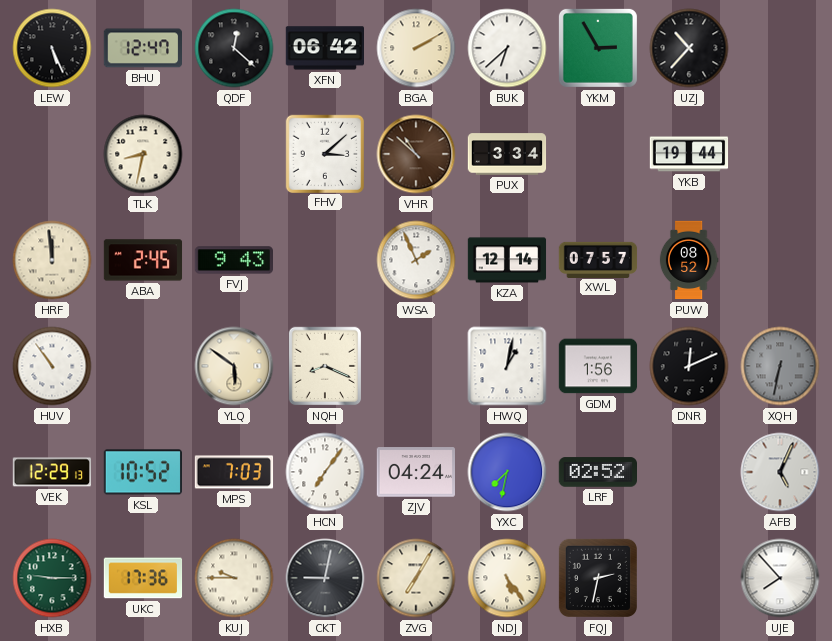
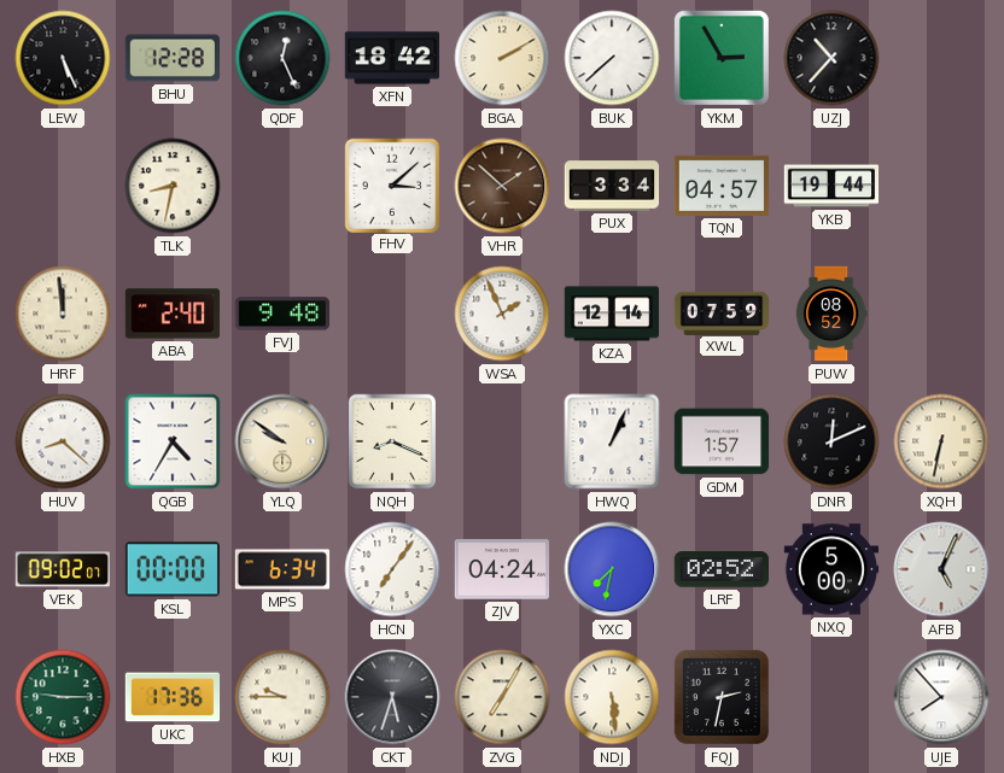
BHU: 12:47 -> 12:28 (171, 58)
QDF: 12:22 -> 12:26 (282, 58)
XFN: 06:42 -> 18:42 (391, 58)
BUK: 6:38 -> 7:38 (612, 58)
VHR: 10:52 -> 1:52 (502, 186)
TQN: none -> 04:57 (720, 186)
ABA: 2:45 -> 2:40 (173, 314)
FVJ: 9:43 -> 9:48 (281, 314)
XWL: 07:57 -> 07:59 (722, 312)
HUV: 10:54 -> 8:22 (63, 441)
QGB: none -> 4:35 (173, 441)
YLQ: 5:51 -> 9:51 (282, 441)
HWQ: 1:02 -> 1:04 (612, 441)
GDM: 1:56 -> 1:57 (722, 441)
XQH dial: grey -> cream (941, 441)
VEK: 12:29 -> 09:02 (62, 569)
KSL: 10:52 -> 00:00 (171, 569)
MPS: 7:03 -> 6:34 (282, 569)
NXQ: none -> 5:00 (831, 569)
CKT: 9:02 -> 5:33 (392, 697)
NDJ: 5:24 -> 5:29 (612, 697)
